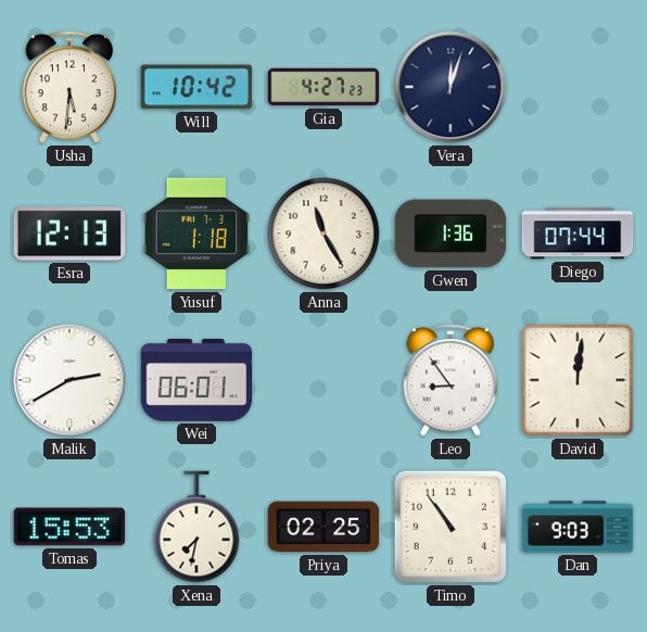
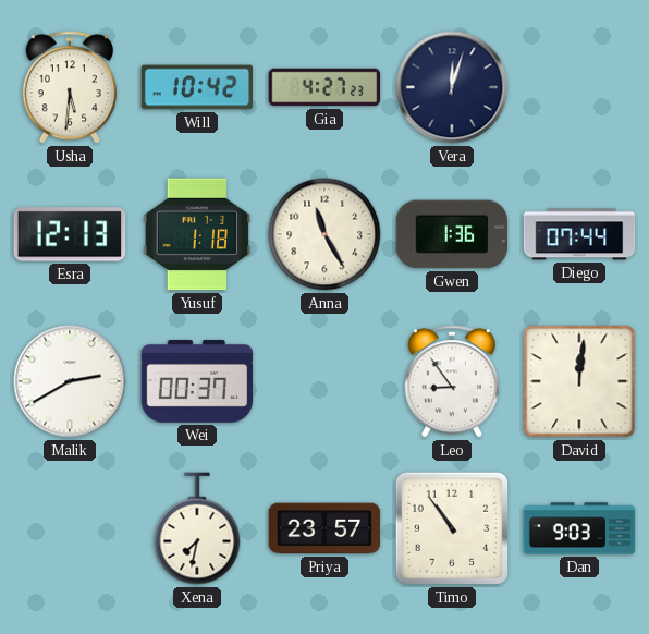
Wei: 06:01 -> 00:37 (197, 382)
Tomas: 15:53 -> none (69, 527)
Priya: 02:25 -> 23:57 (324, 528)
